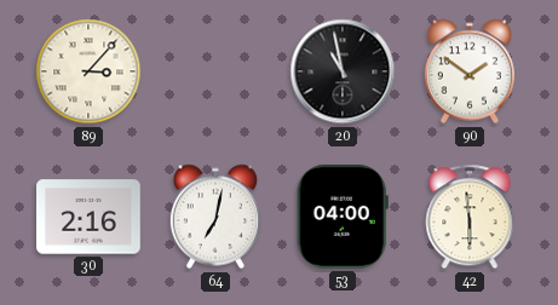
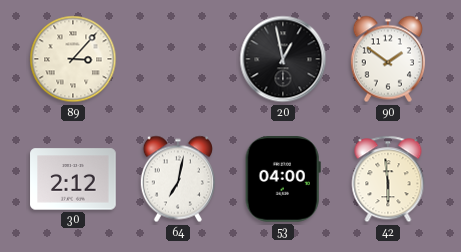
20: 10:58 -> 12:58 (283, 59)
30: 2:16 -> 2:12 (73, 179)
